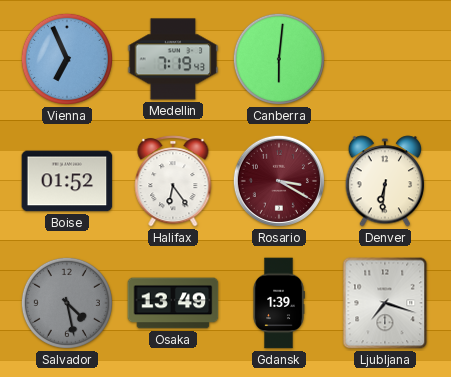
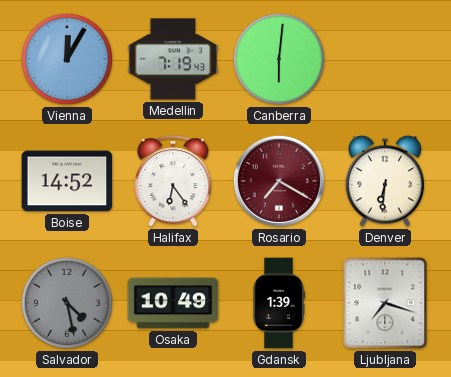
Vienna: 6:56 -> 12:05 (67, 59)
Boise: 01:52 -> 14:52 (67, 181)
Rosario: 3:20 -> 7:20 (279, 181)
Osaka: 13:49 -> 10:49 (173, 303)
